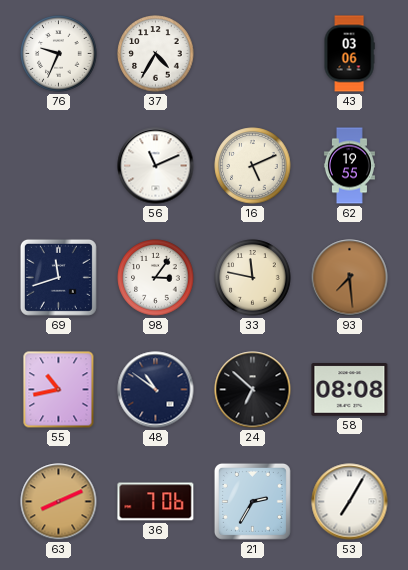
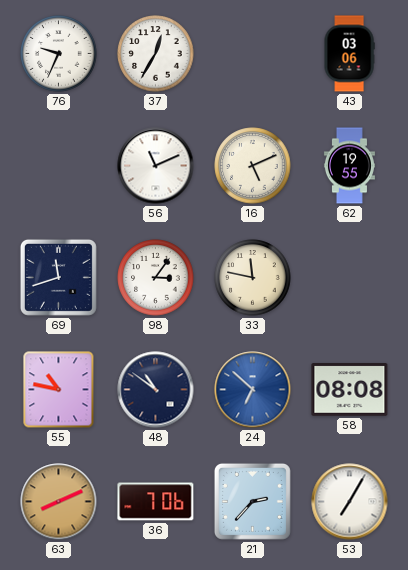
37: 4:35 -> 12:35 (156, 54)
93: 7:29 -> none (350, 278)
55: 10:43 -> 10:47 (59, 390)
24 dial: black -> blue (253, 390)
21: 2:35 -> 2:37 (252, 501)
